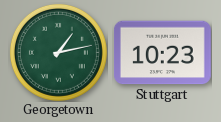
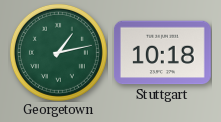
Stuttgart: 10:23 -> 10:18 (162, 53)
